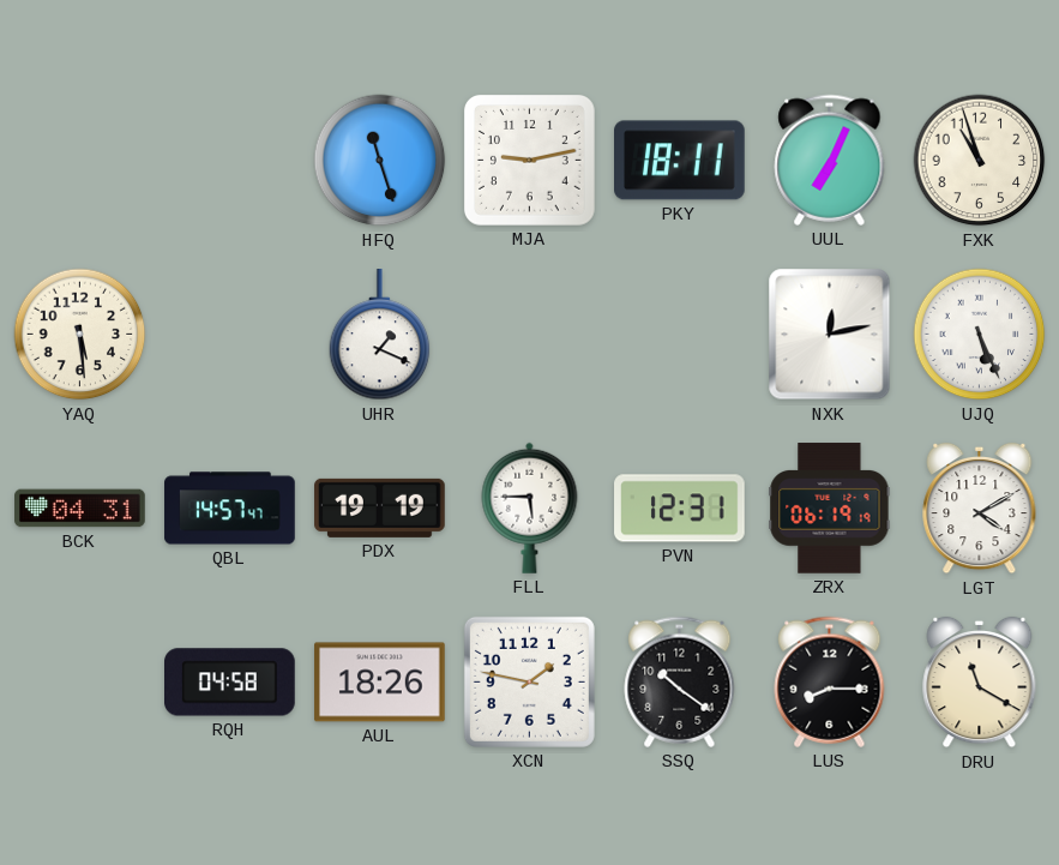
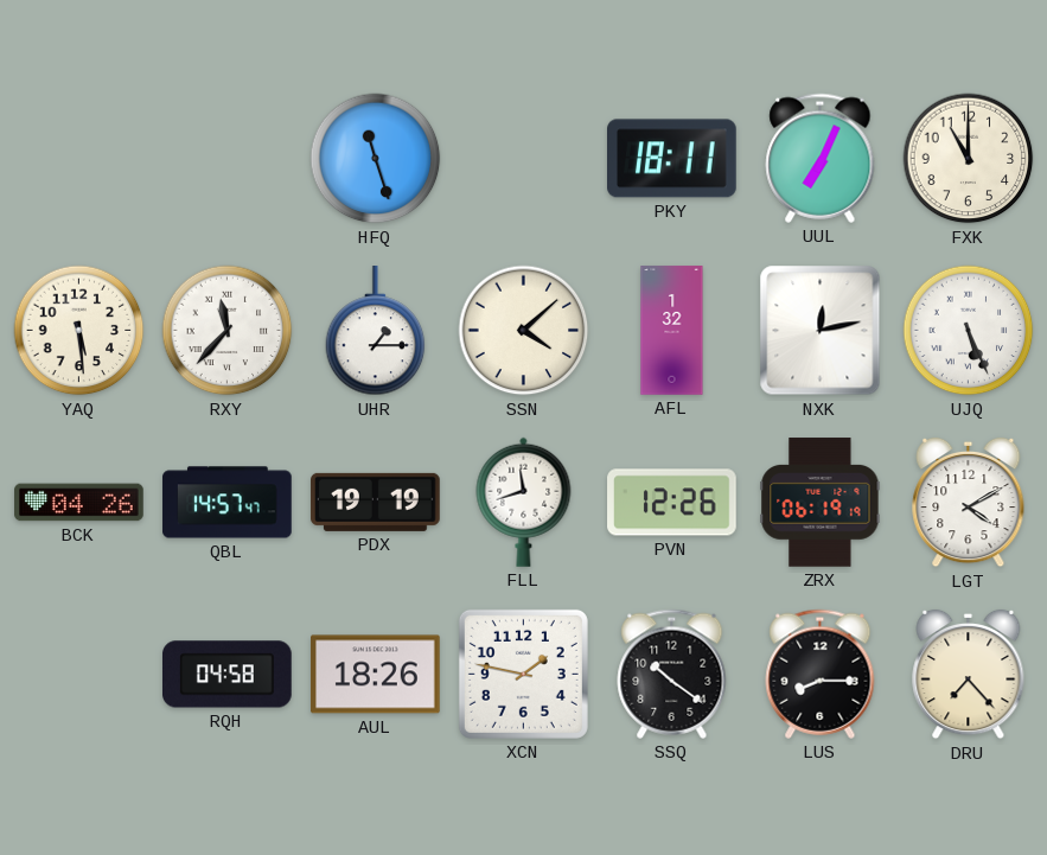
MJA: 9:13 -> none (529, 160)
FXK: 10:57 -> 11:00 (969, 159)
RXY: none -> 11:37 (228, 331)
UHR: 1:19 -> 1:15 (376, 331)
SSN: none -> 4:08 (524, 331)
AFL: none -> 1:32 (672, 331)
BCK: 04:31 -> 04:26 (79, 503)
FLL: 5:45 -> 11:42 (524, 502)
PVN: 12:31 -> 12:26 (672, 503)
DRU: 11:20 -> 7:23 (969, 675)
